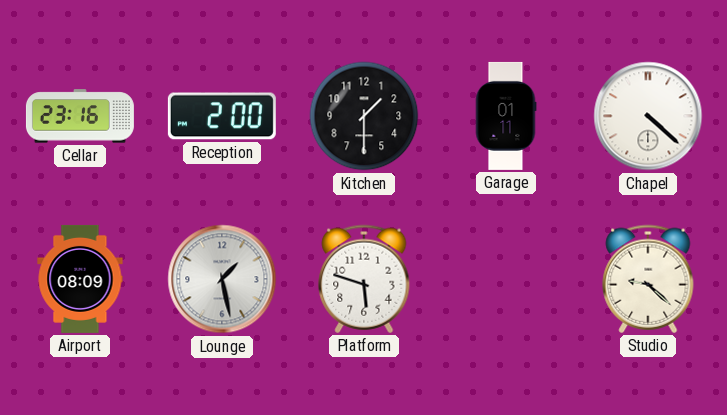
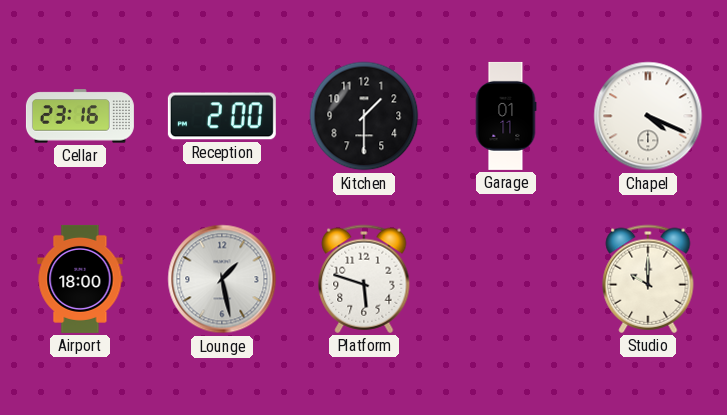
Chapel: 4:22 -> 4:19 (648, 116)
Airport: 08:09 -> 18:00 (80, 279)
Studio: 9:22 -> 10:00 (648, 279)
